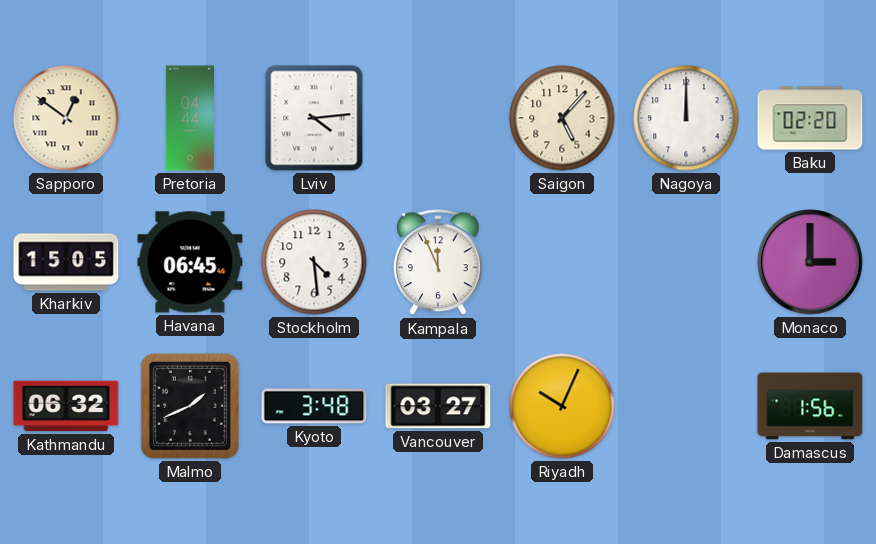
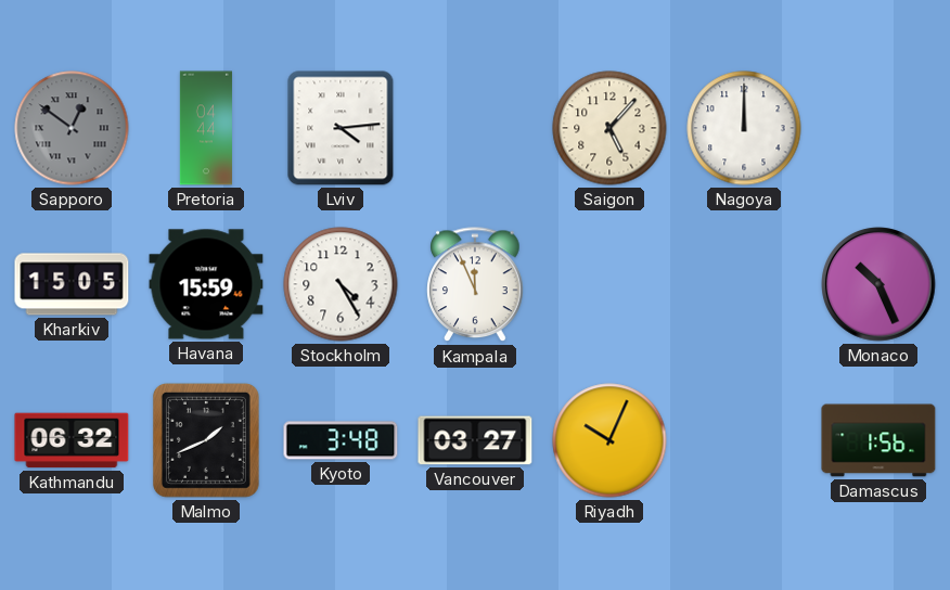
Sapporo dial: cream -> grey (72, 128)
Baku: 02:20 -> none (810, 118)
Havana: 06:45 -> 15:59 (206, 284)
Stockholm: 4:29 -> 4:25 (341, 284)
Monaco: 3:00 -> 10:26 (878, 284)
